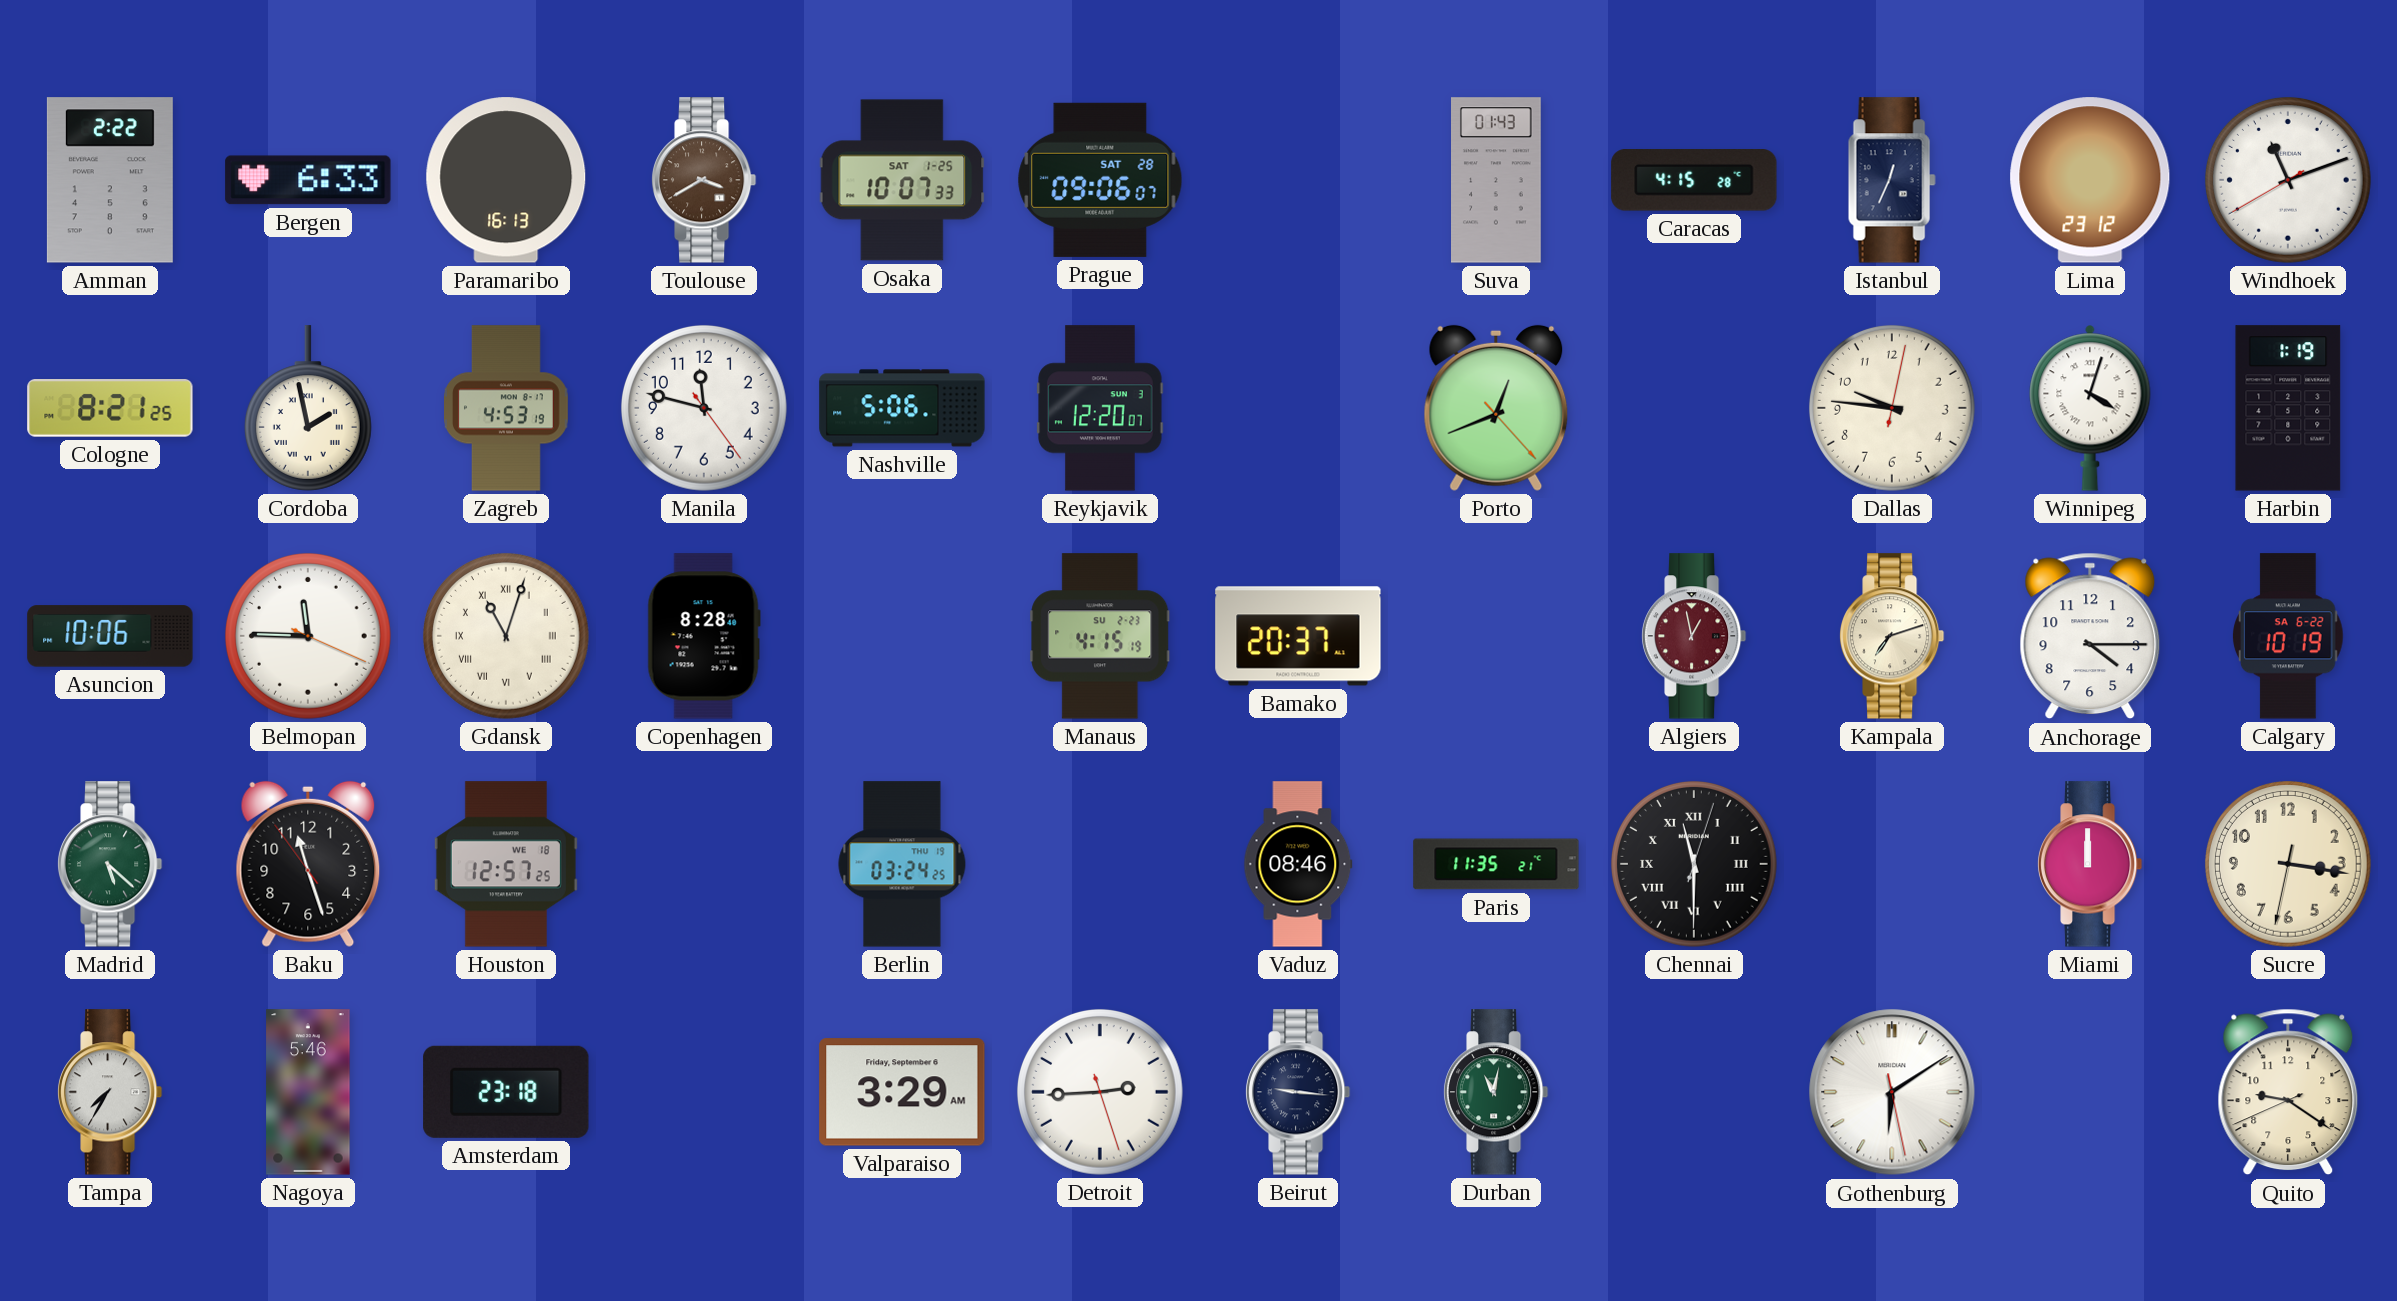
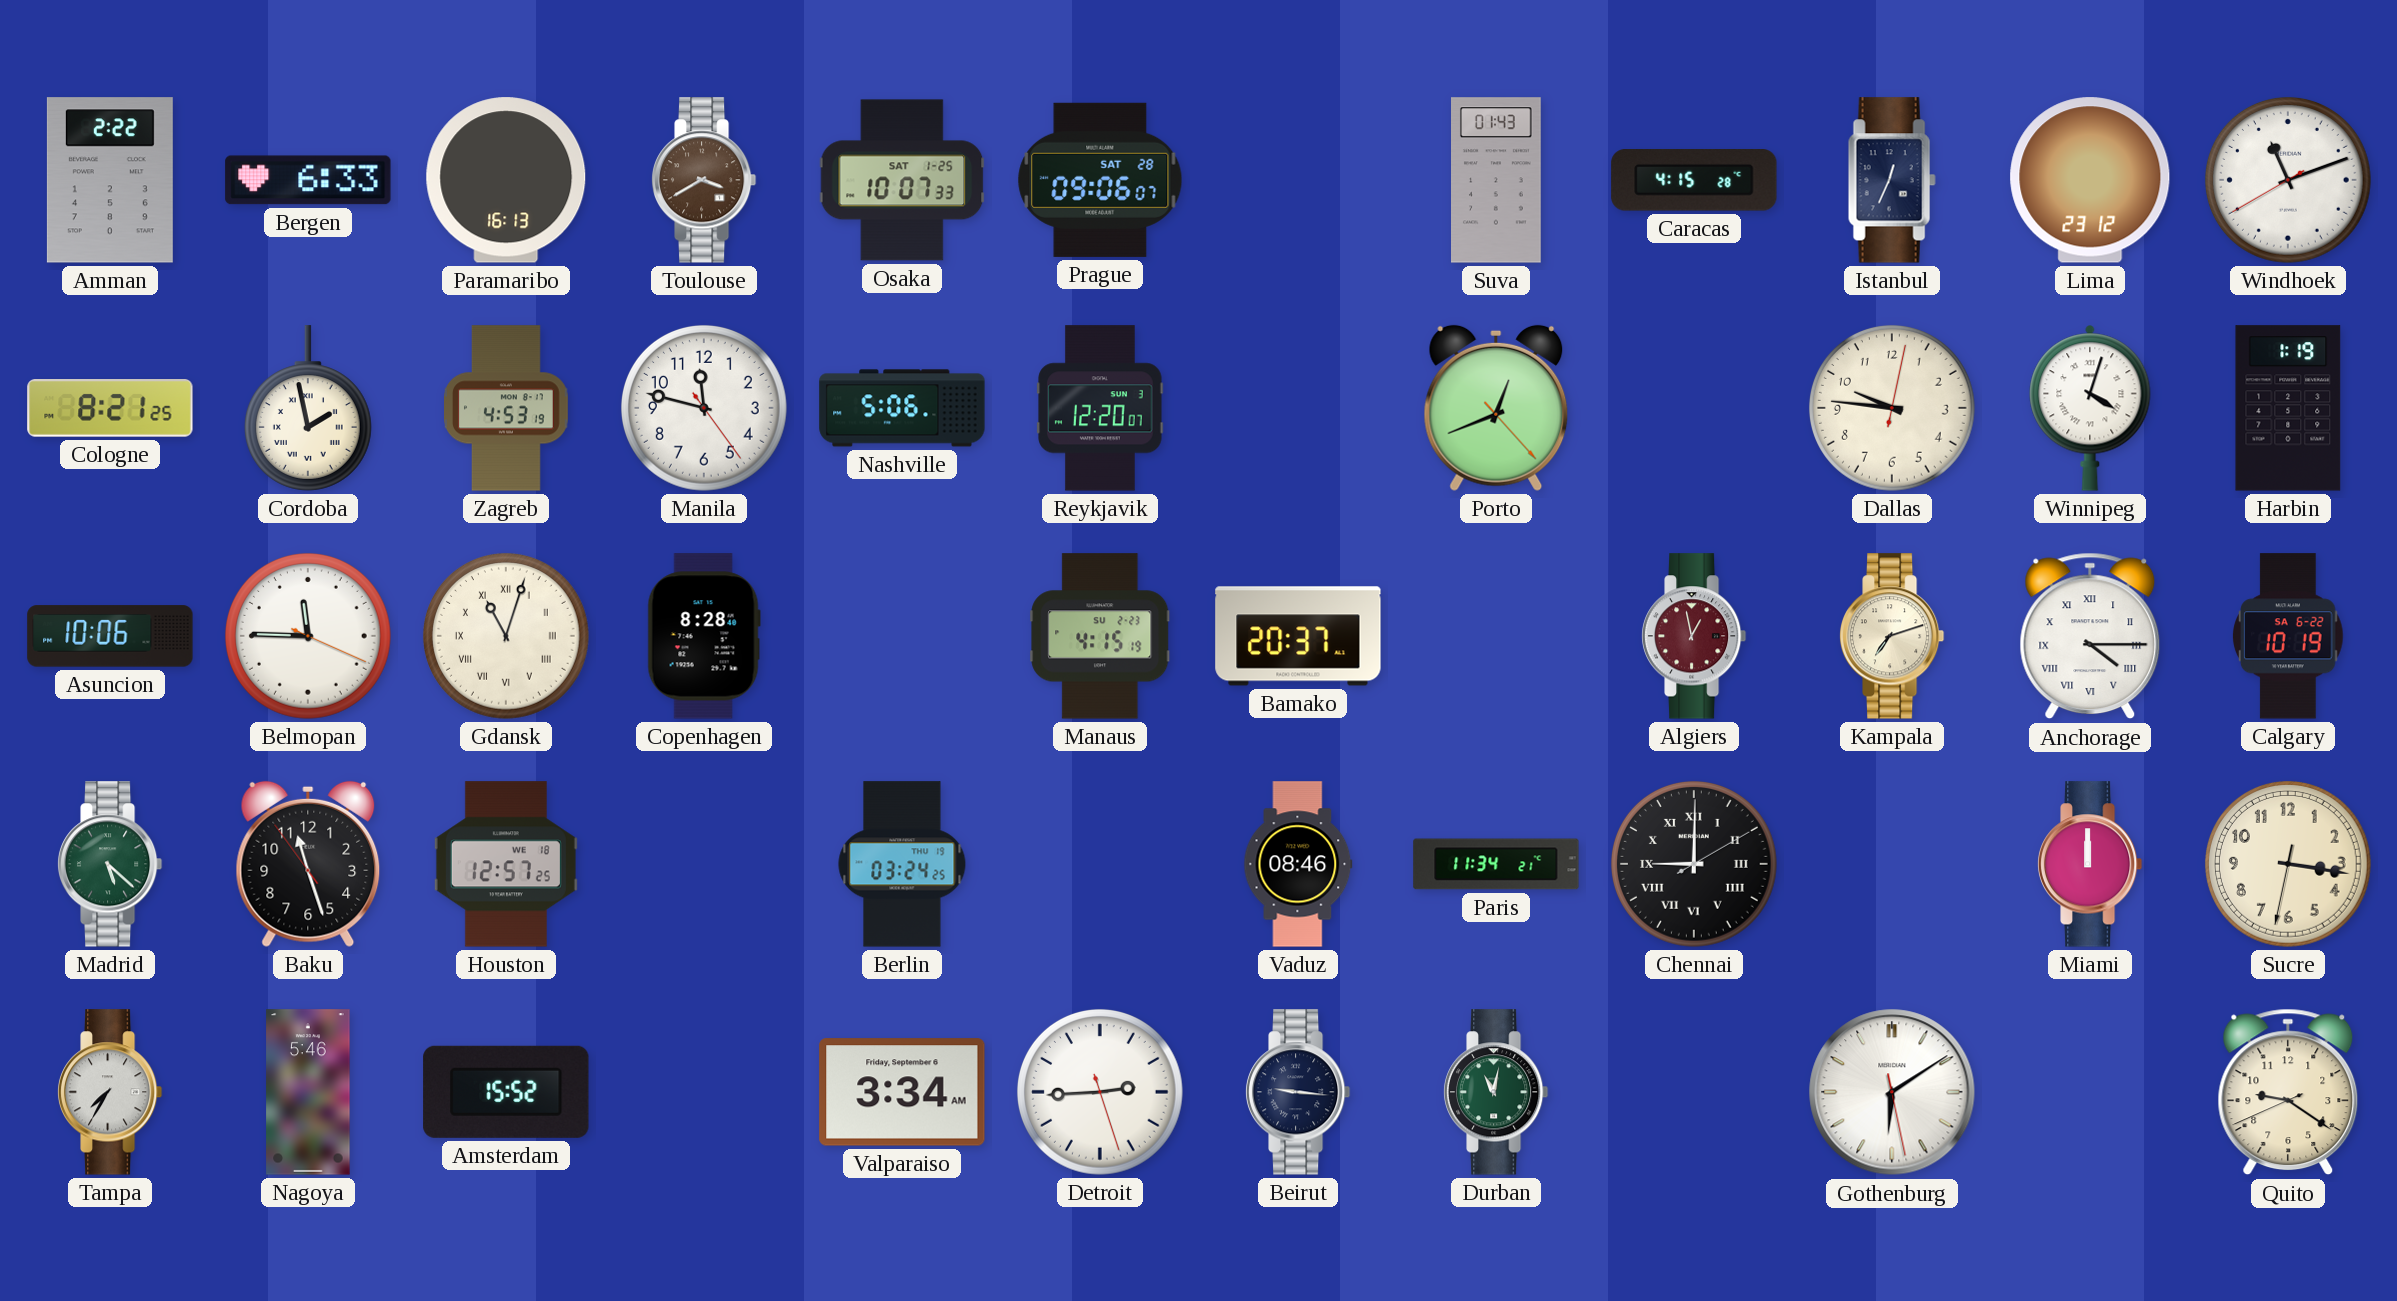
Anchorage numerals: Arabic -> Roman (2090, 636)
Paris: 11:35 -> 11:34 (1496, 864)
Chennai: 11:30 -> 9:00 (1694, 864)
Amsterdam: 23:18 -> 15:52 (506, 1092)
Valparaiso: 3:29 -> 3:34 (902, 1092)
